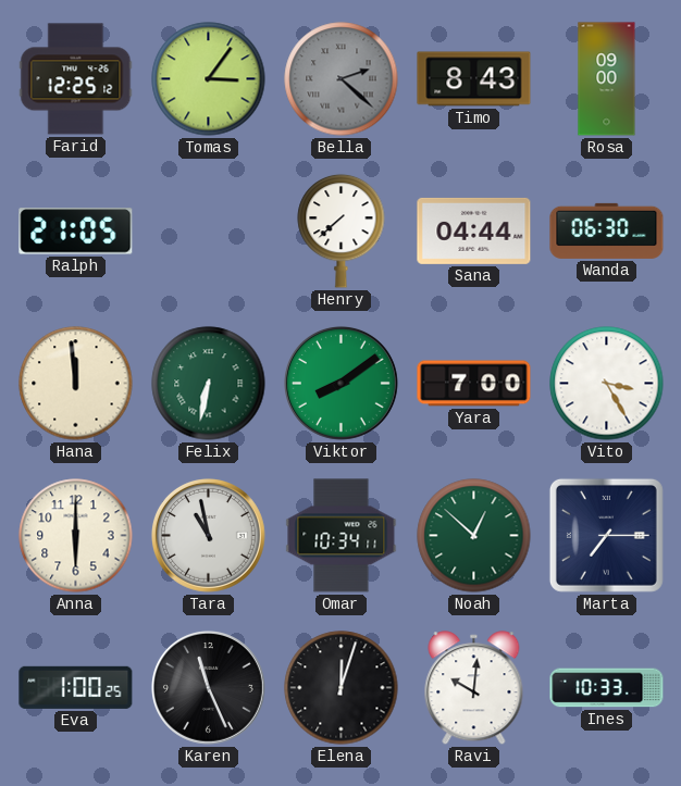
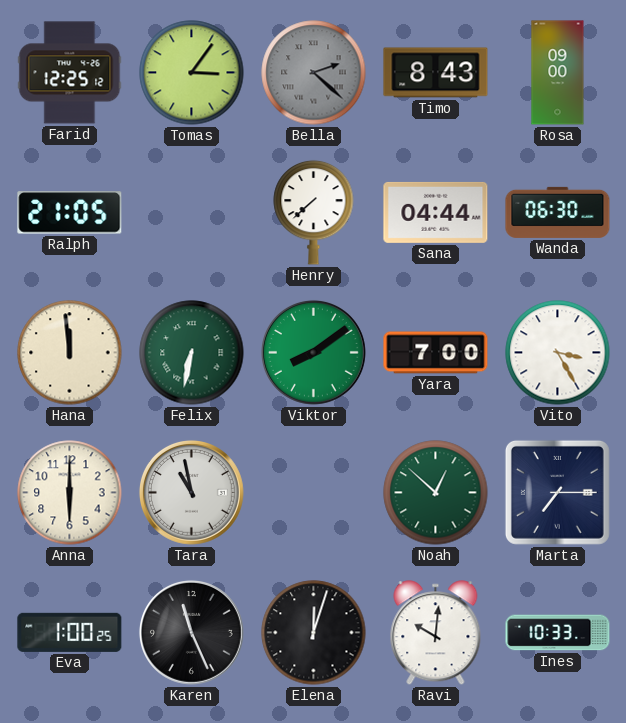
Omar: 10:34 -> none (342, 536)
